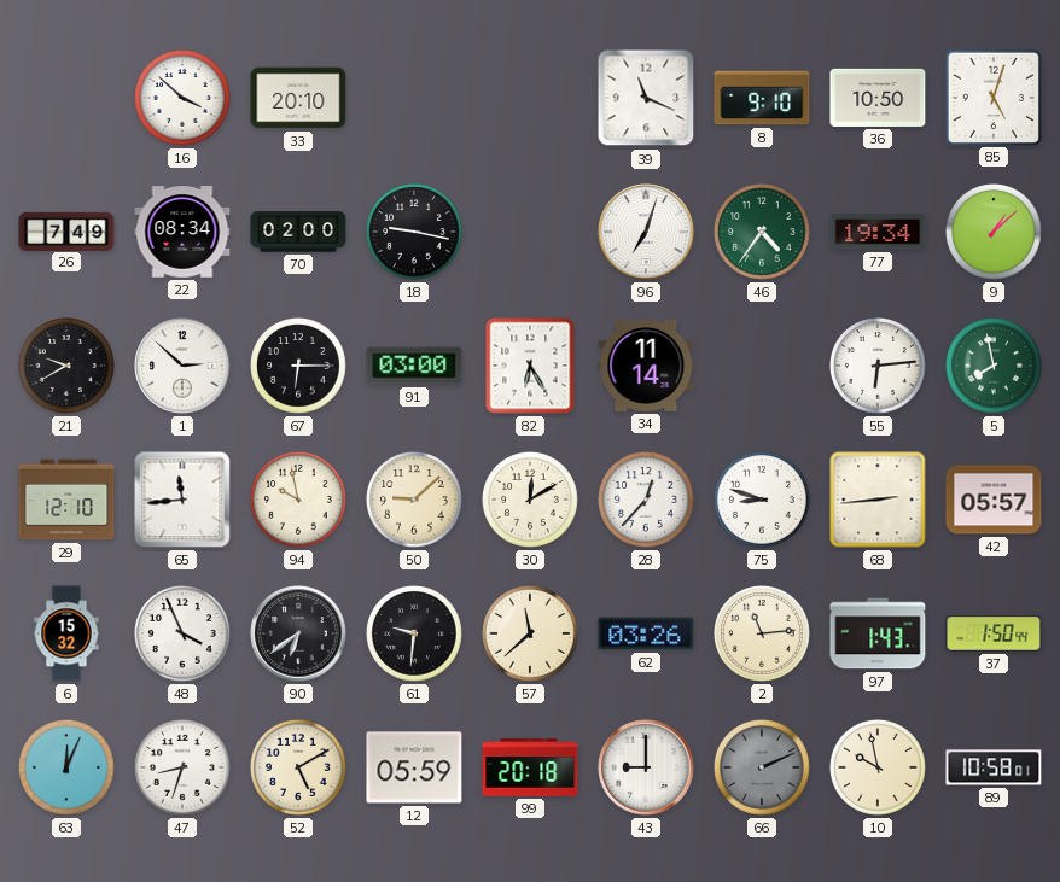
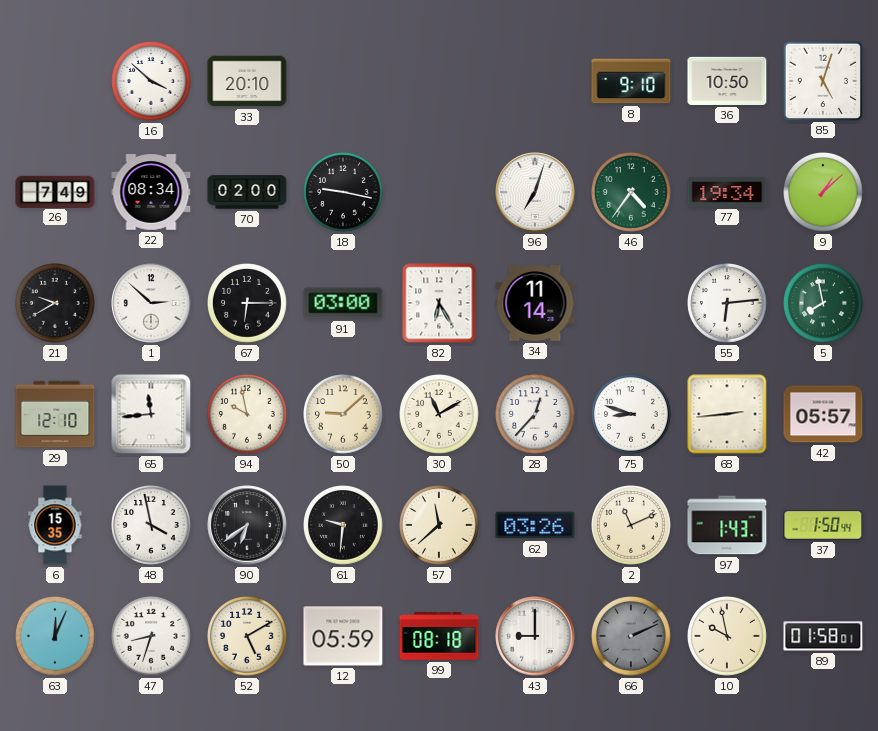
39: 11:19 -> none (646, 98)
30: 12:10 -> 11:10 (440, 415)
6: 15:32 -> 15:35 (55, 525)
48: 3:56 -> 3:58 (152, 526)
2: 11:14 -> 11:11 (632, 526)
99: 20:18 -> 08:18 (439, 636)
89: 10:58 -> 01:58 (823, 636)
